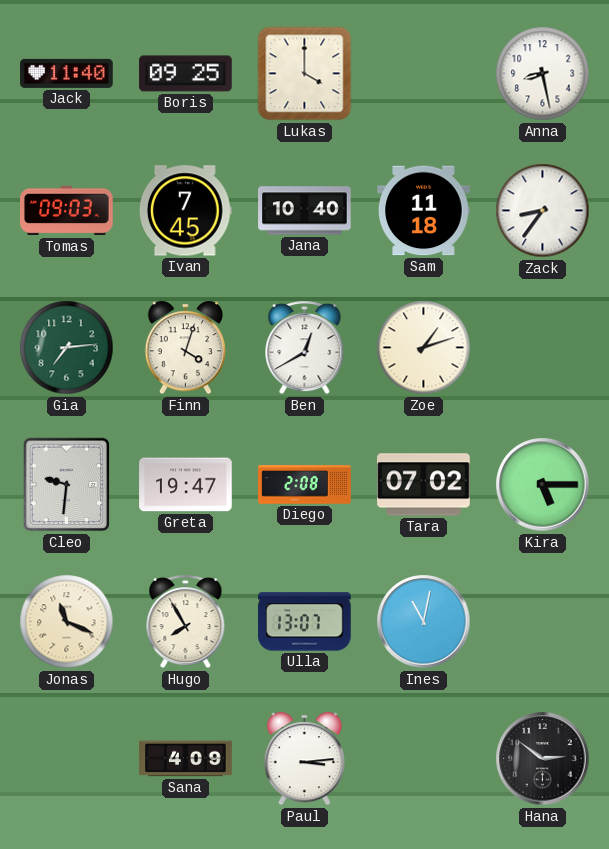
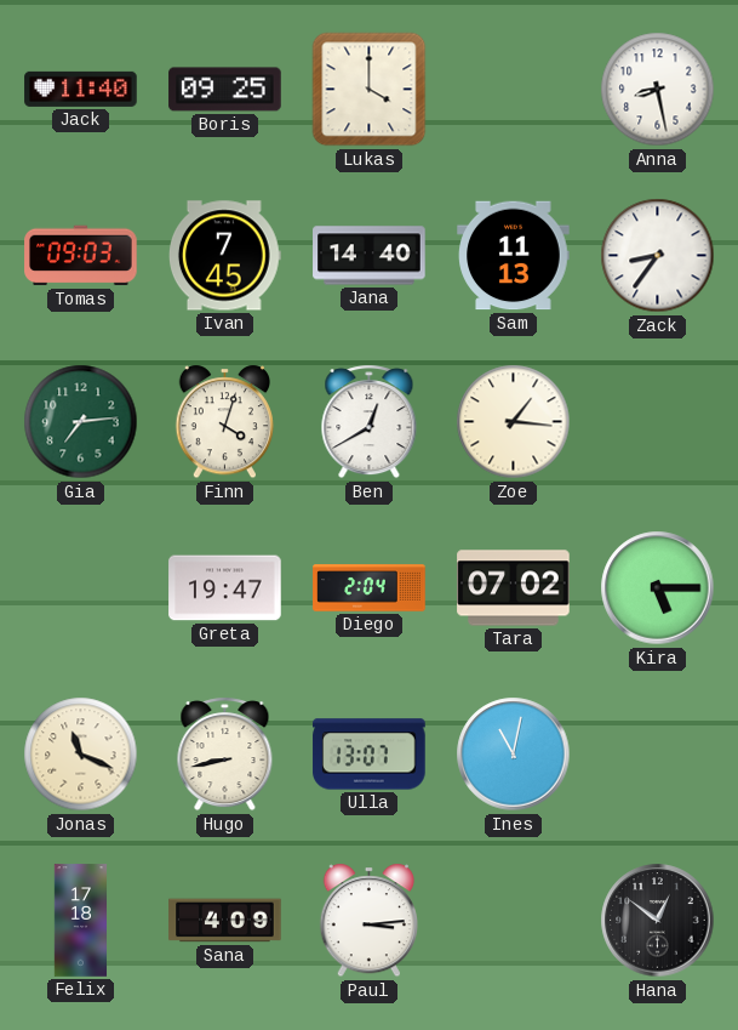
Jana: 10:40 -> 14:40 (370, 256)
Sam: 11:18 -> 11:13 (514, 256)
Zoe: 1:12 -> 1:16 (514, 422)
Cleo: 9:31 -> none (67, 485)
Diego: 2:08 -> 2:04 (370, 588)
Hugo: 7:55 -> 8:43 (225, 755)
Felix: none -> 17:18 (81, 921)
Hana: 2:51 -> 12:51 (658, 921)
